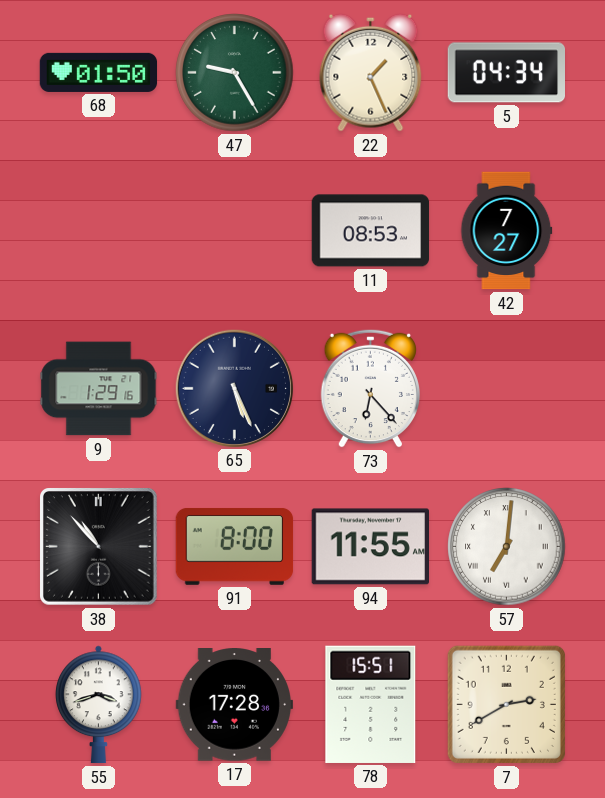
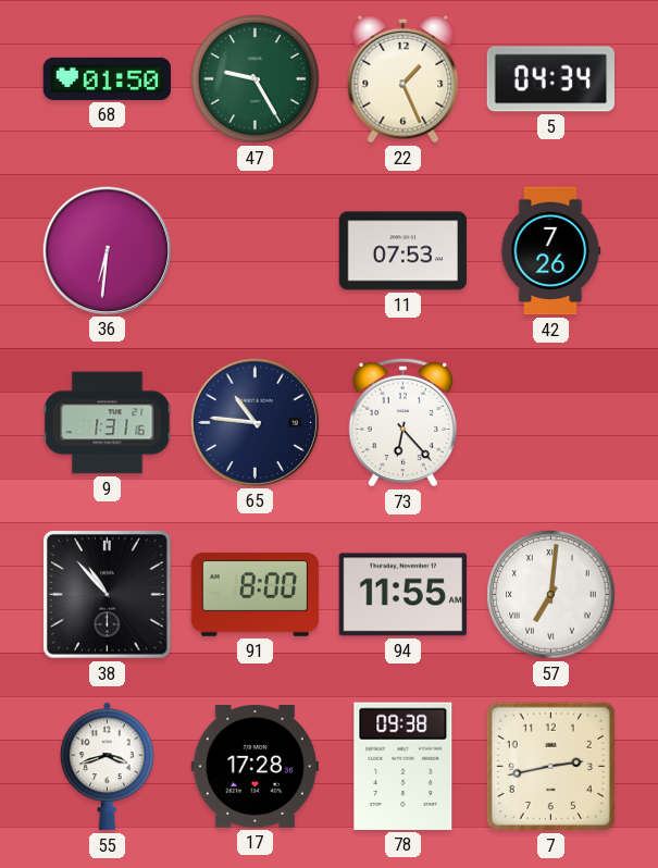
36: none -> 6:31 (107, 250)
11: 08:53 -> 07:53 (404, 251)
42: 7:27 -> 7:26 (551, 251)
9: 1:29 -> 1:31 (108, 423)
65: 5:26 -> 10:46 (254, 422)
78: 15:51 -> 09:38 (404, 766)
7: 2:40 -> 2:43 (550, 766)
